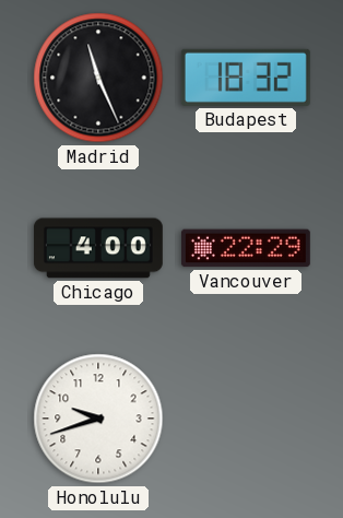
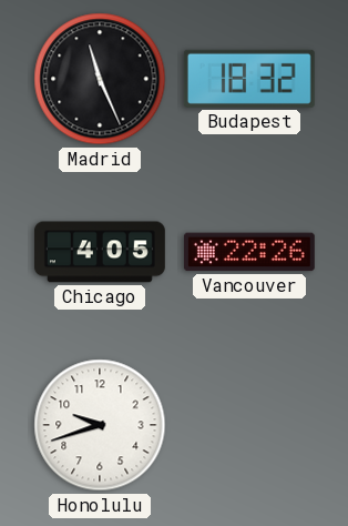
Chicago: 4:00 -> 4:05 (100, 252)
Vancouver: 22:29 -> 22:26 (249, 252)
